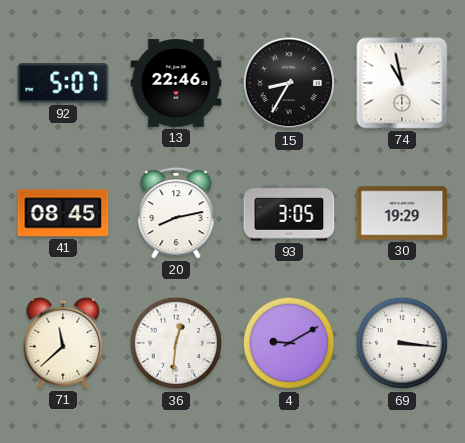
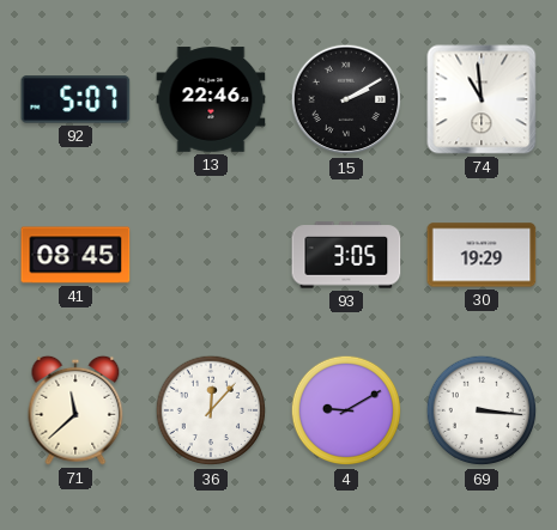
15: 8:35 -> 2:10 (346, 99)
74: 10:58 -> 10:59 (482, 99)
20: 8:13 -> none (176, 213)
36: 12:31 -> 12:07 (211, 410)
